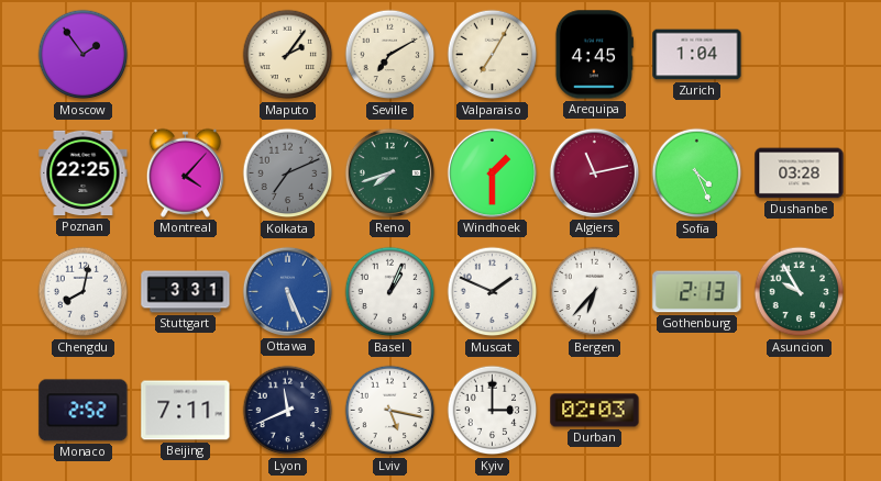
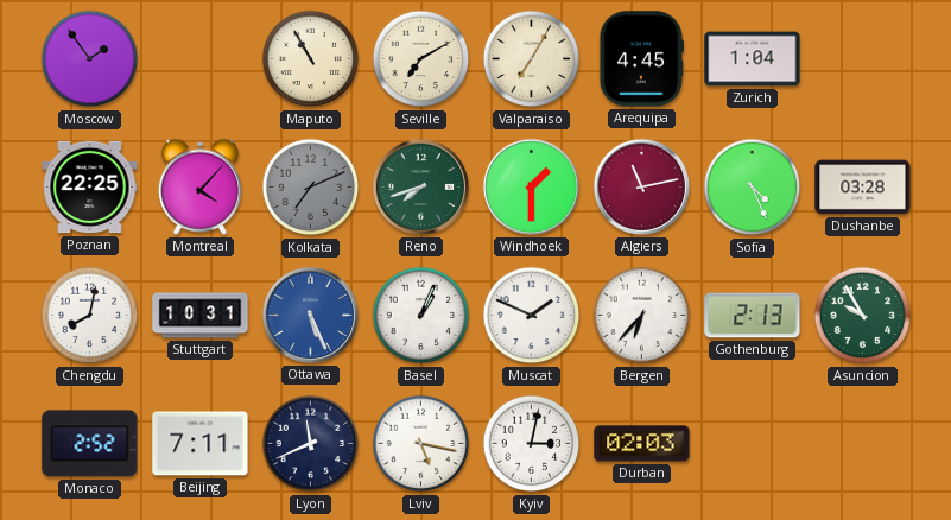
Maputo: 2:06 -> 10:55 (311, 59)
Stuttgart: 3:31 -> 10:31 (201, 316)
Kyiv: 3:00 -> 3:02 (532, 444)
